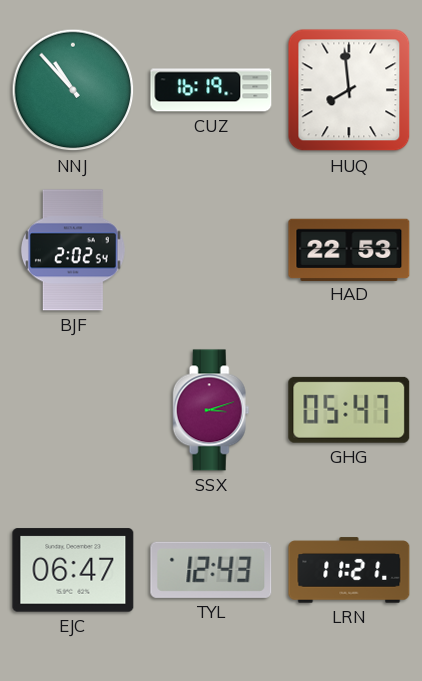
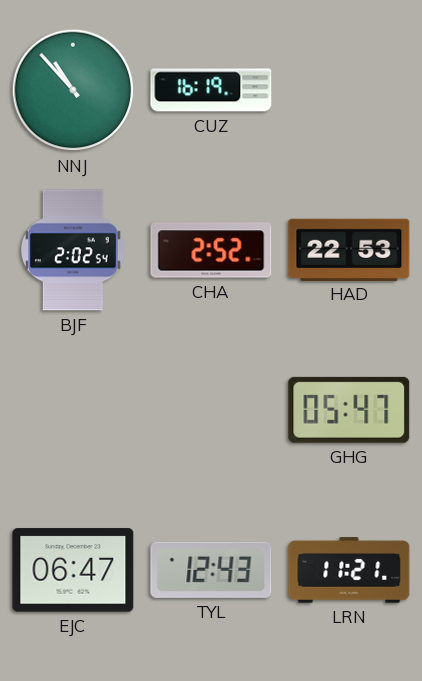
HUQ: 7:59 -> none (349, 90)
CHA: none -> 2:52 (211, 250)
SSX: 3:12 -> none (211, 410)
